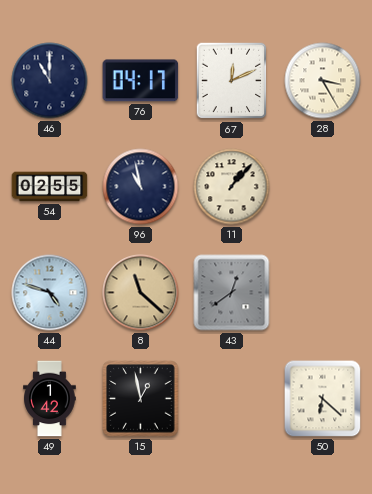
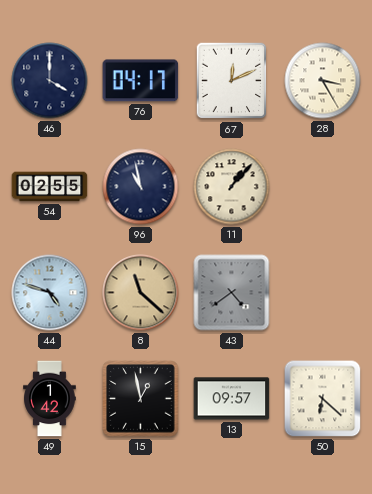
46: 11:00 -> 4:00 (50, 81)
43: 12:39 -> 4:39 (232, 293)
13: none -> 09:57 (232, 399)
